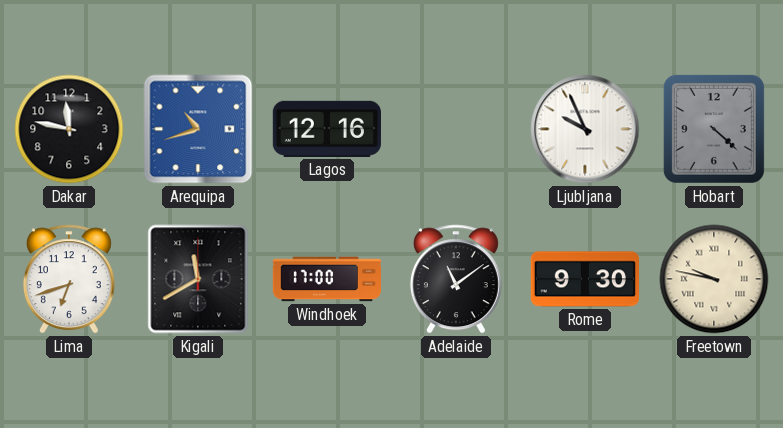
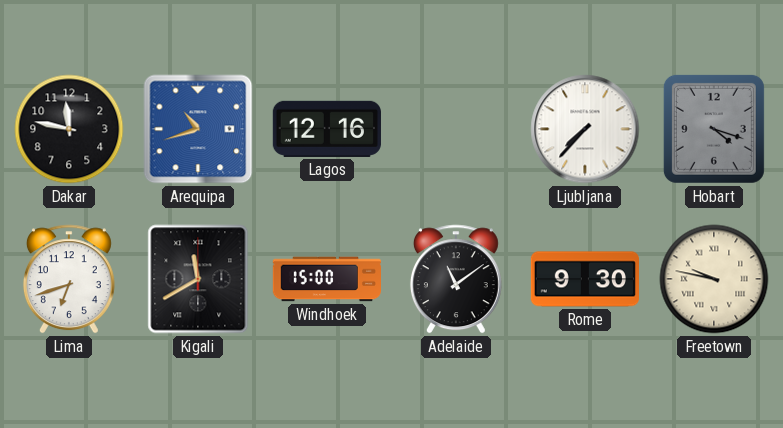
Ljubljana: 9:56 -> 7:37 (585, 129)
Hobart: 4:22 -> 4:18 (714, 129)
Windhoek: 17:00 -> 15:00 (326, 279)
